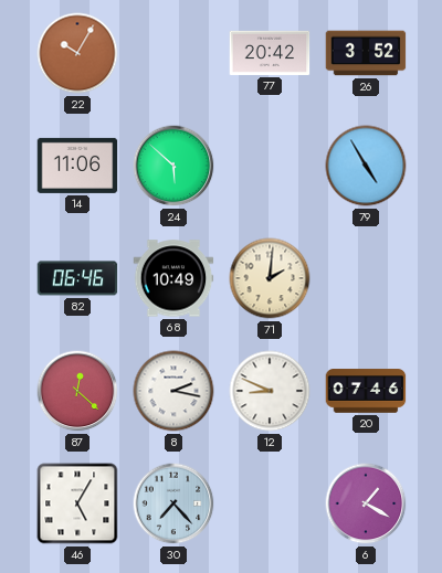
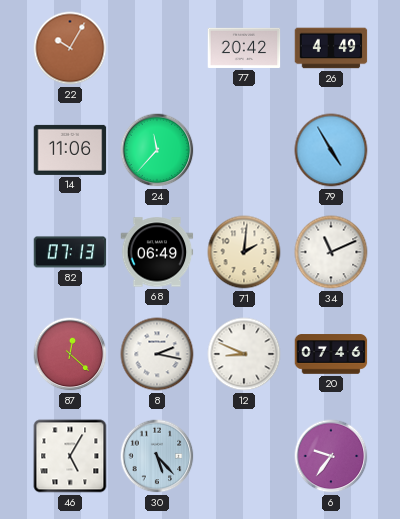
26: 3:52 -> 4:49 (331, 48)
24: 5:52 -> 11:37 (157, 150)
82: 06:46 -> 07:13 (70, 252)
68: 10:49 -> 06:49 (157, 252)
34: none -> 11:11 (331, 252)
30: 7:23 -> 5:23 (157, 456)
6: 1:20 -> 9:36 (331, 456)
